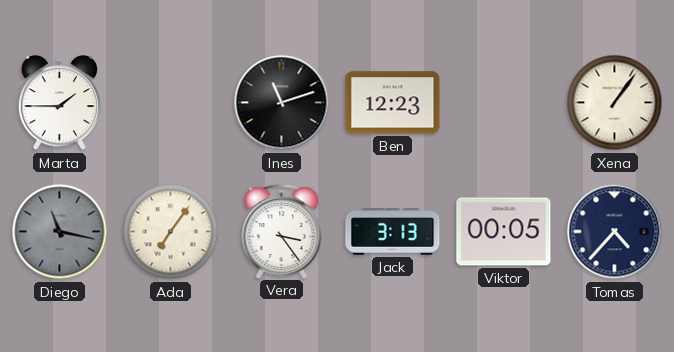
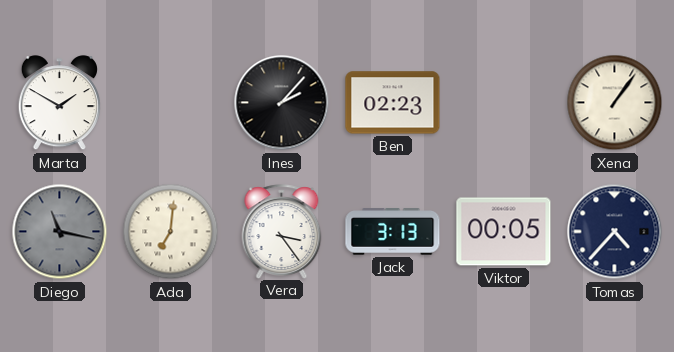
Marta: 1:45 -> 1:50 (59, 103)
Ines: 11:12 -> 2:07 (282, 103)
Ben: 12:23 -> 02:23 (393, 103)
Ada: 7:06 -> 7:01 (171, 232)
